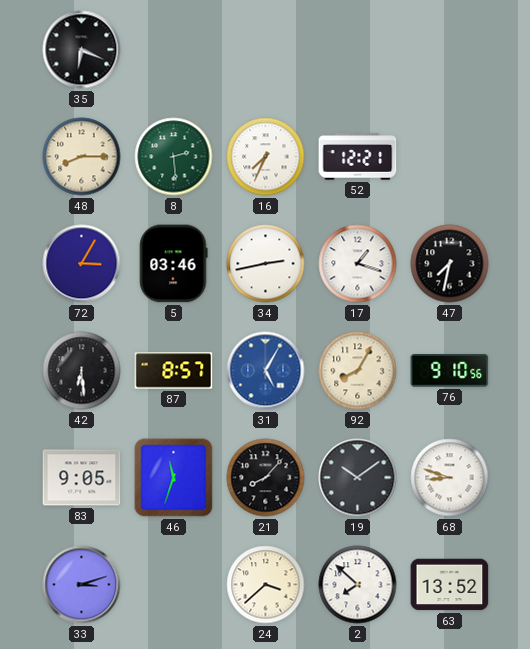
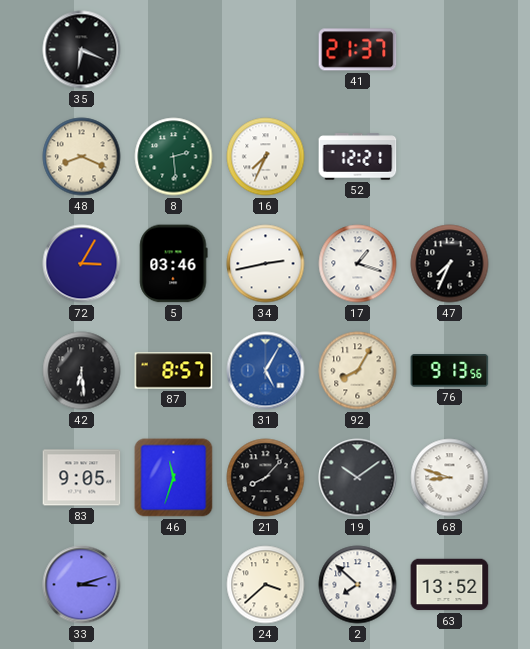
41: none -> 21:37 (358, 50)
48: 8:15 -> 8:19 (82, 157)
47: 7:32 -> 7:34 (450, 264)
76: 9:10 -> 9:13 (450, 371)
